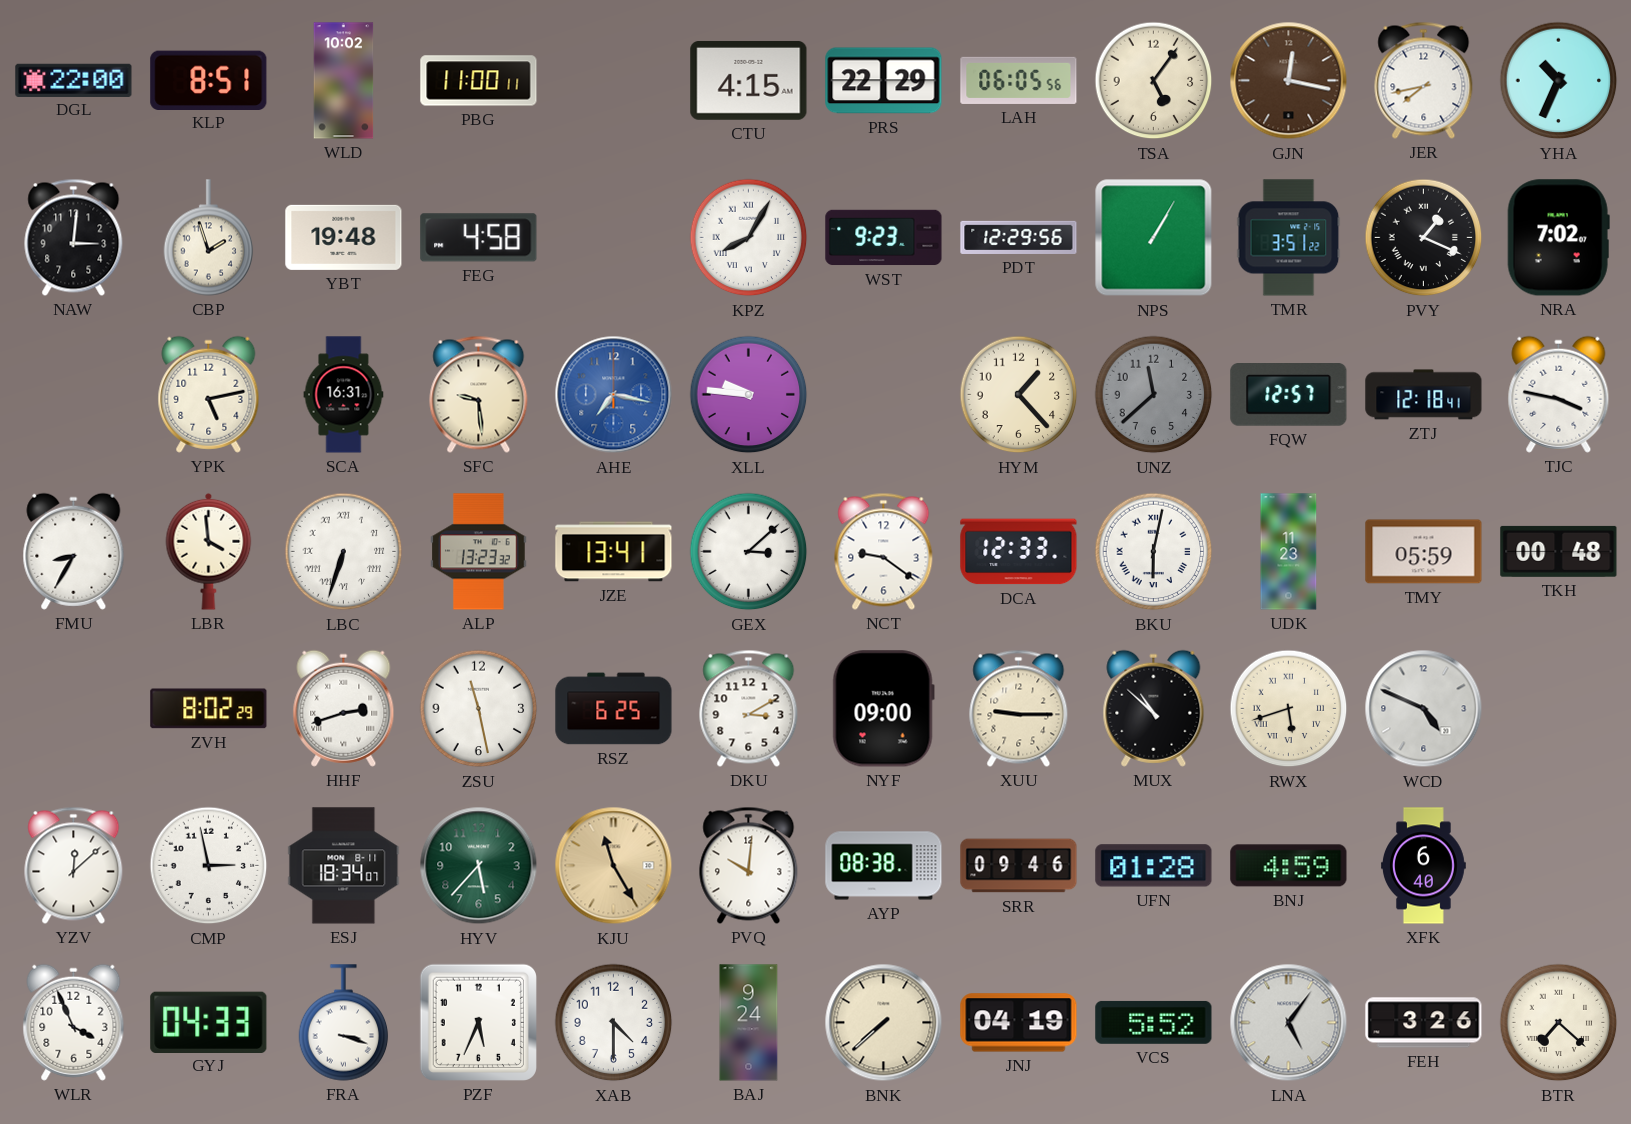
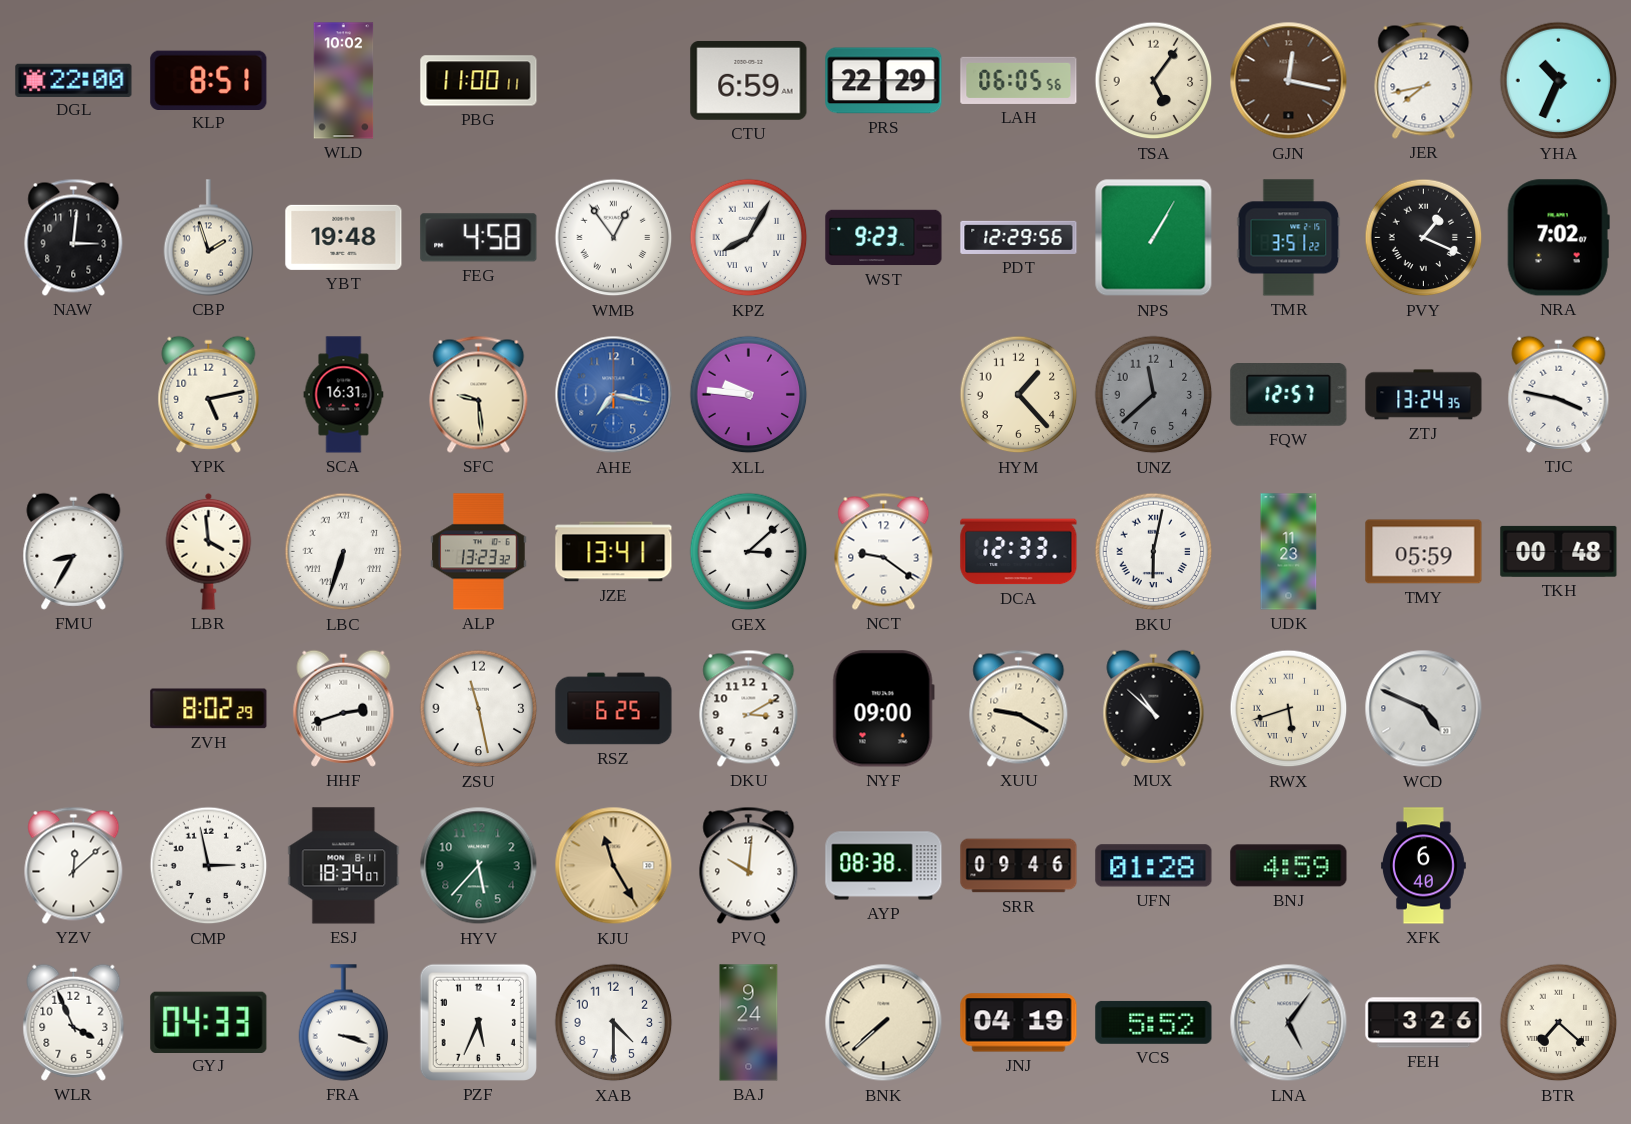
CTU: 4:15 -> 6:59 (749, 80)
WMB: none -> 12:54 (614, 238)
ZTJ: 12:18 -> 13:24 (1424, 395)
XUU: 9:15 -> 9:20 (1019, 708)
